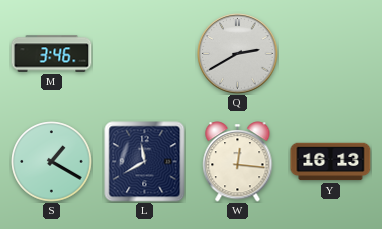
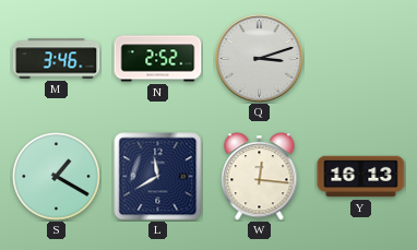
N: none -> 2:52 (158, 59)
Q: 2:40 -> 3:12 (260, 59)
